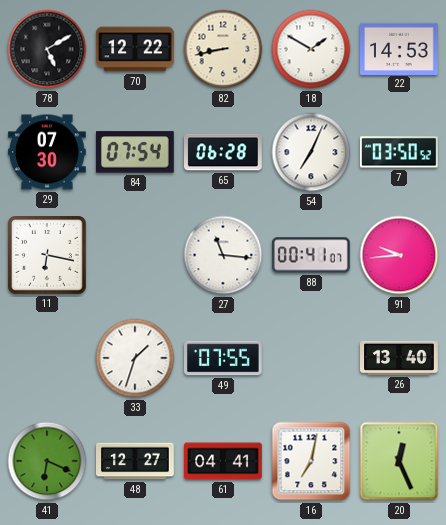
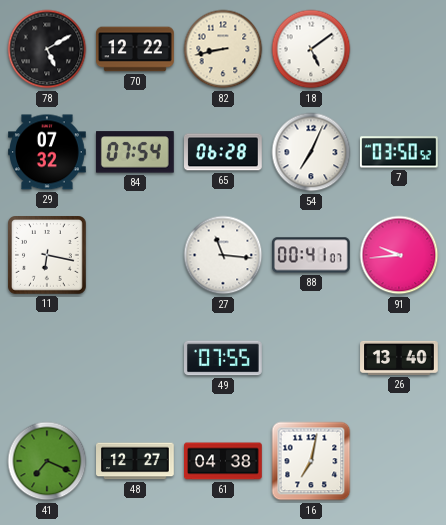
18: 1:50 -> 5:09 (311, 49)
22: 14:53 -> none (400, 48)
29: 07:30 -> 07:32 (48, 152)
33: 1:33 -> none (135, 358)
41: 6:19 -> 7:19 (47, 461)
61: 04:41 -> 04:38 (224, 461)
20: 12:26 -> none (399, 461)
